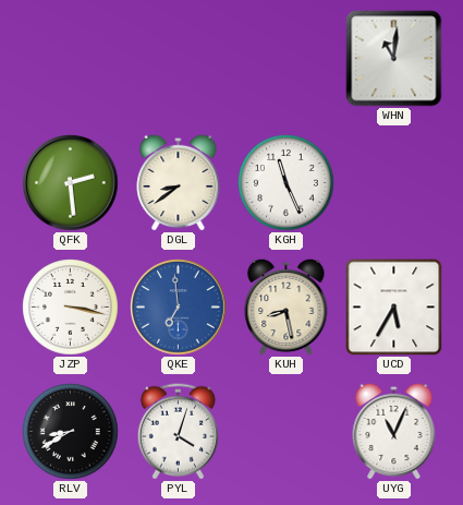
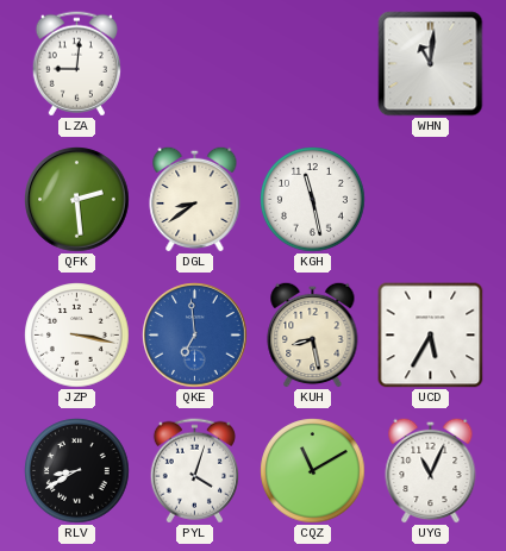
LZA: none -> 9:01 (76, 64)
KGH: 11:26 -> 11:28 (313, 200)
CQZ: none -> 11:10 (313, 471)
